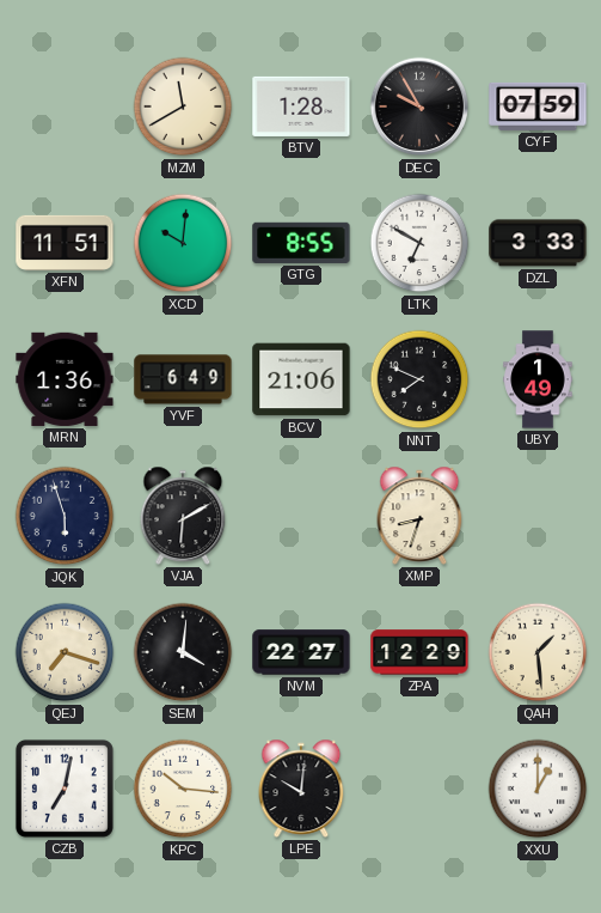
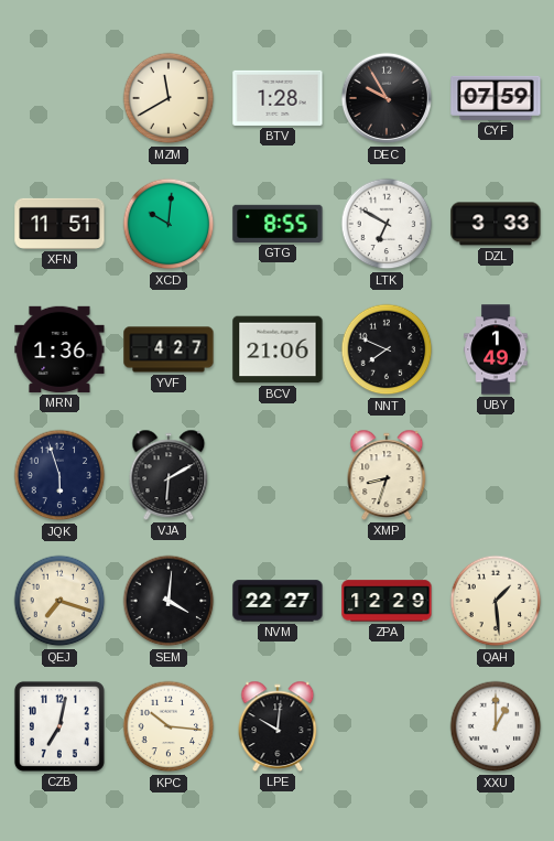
YVF: 6:49 -> 4:27 (169, 349)
